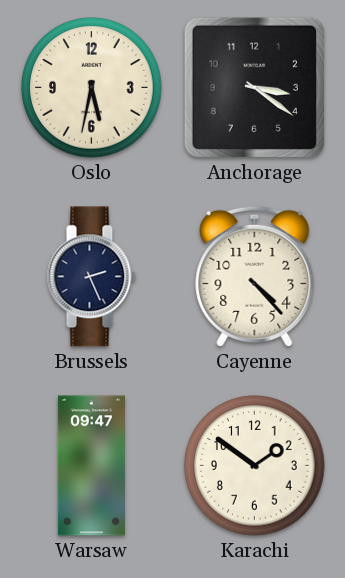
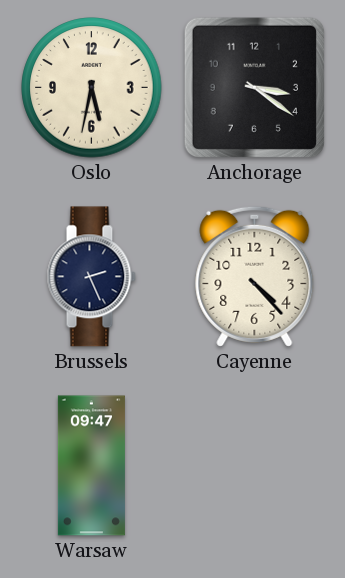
Karachi: 1:51 -> none (255, 466)
